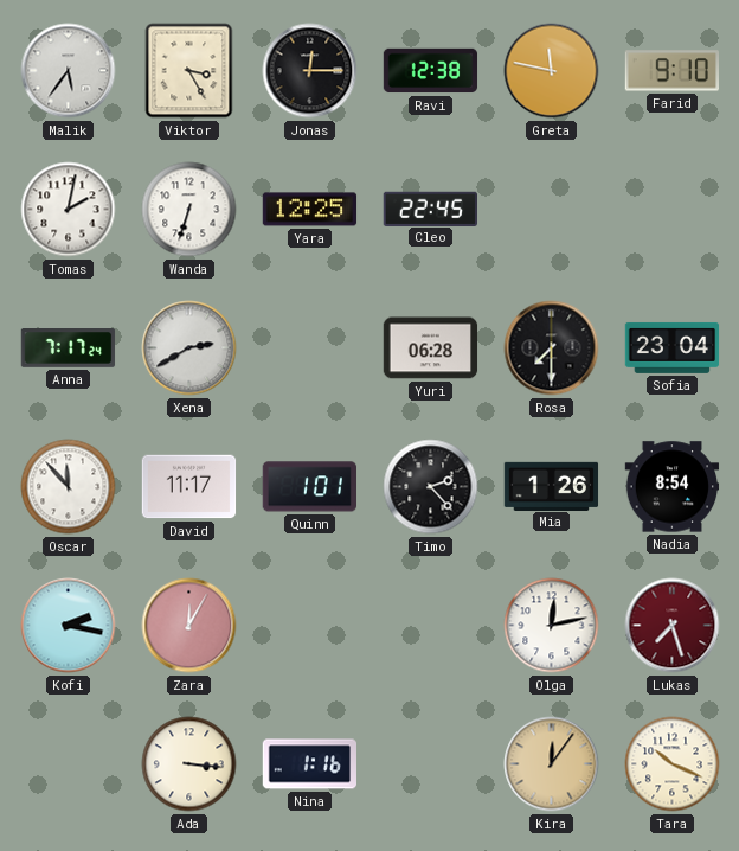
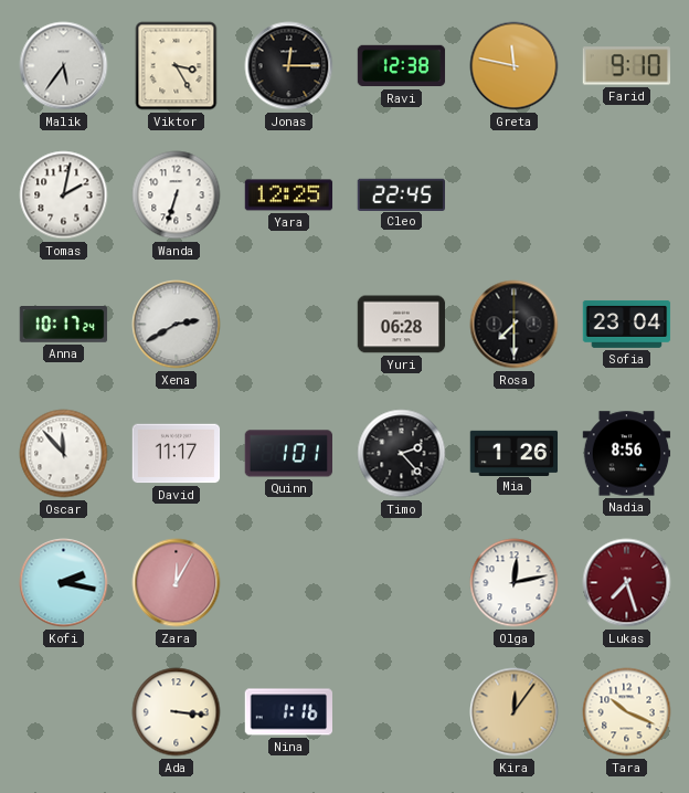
Anna: 7:17 -> 10:17 (64, 325)
Nadia: 8:54 -> 8:56 (627, 454)
